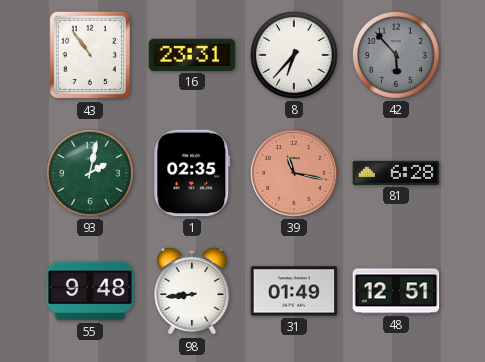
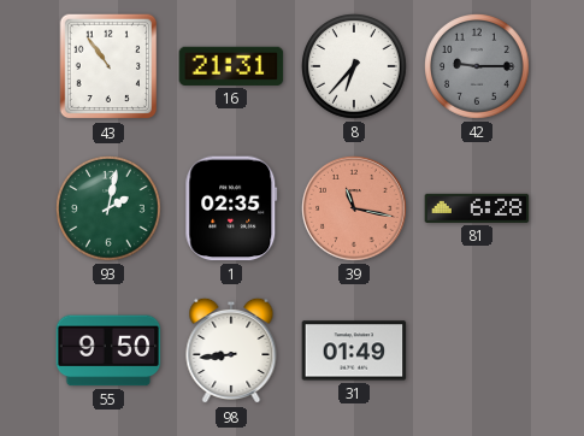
16: 23:31 -> 21:31 (231, 66)
42: 5:53 -> 9:15 (478, 67)
55: 9:48 -> 9:50 (108, 350)
48: 12:51 -> none (396, 291)
